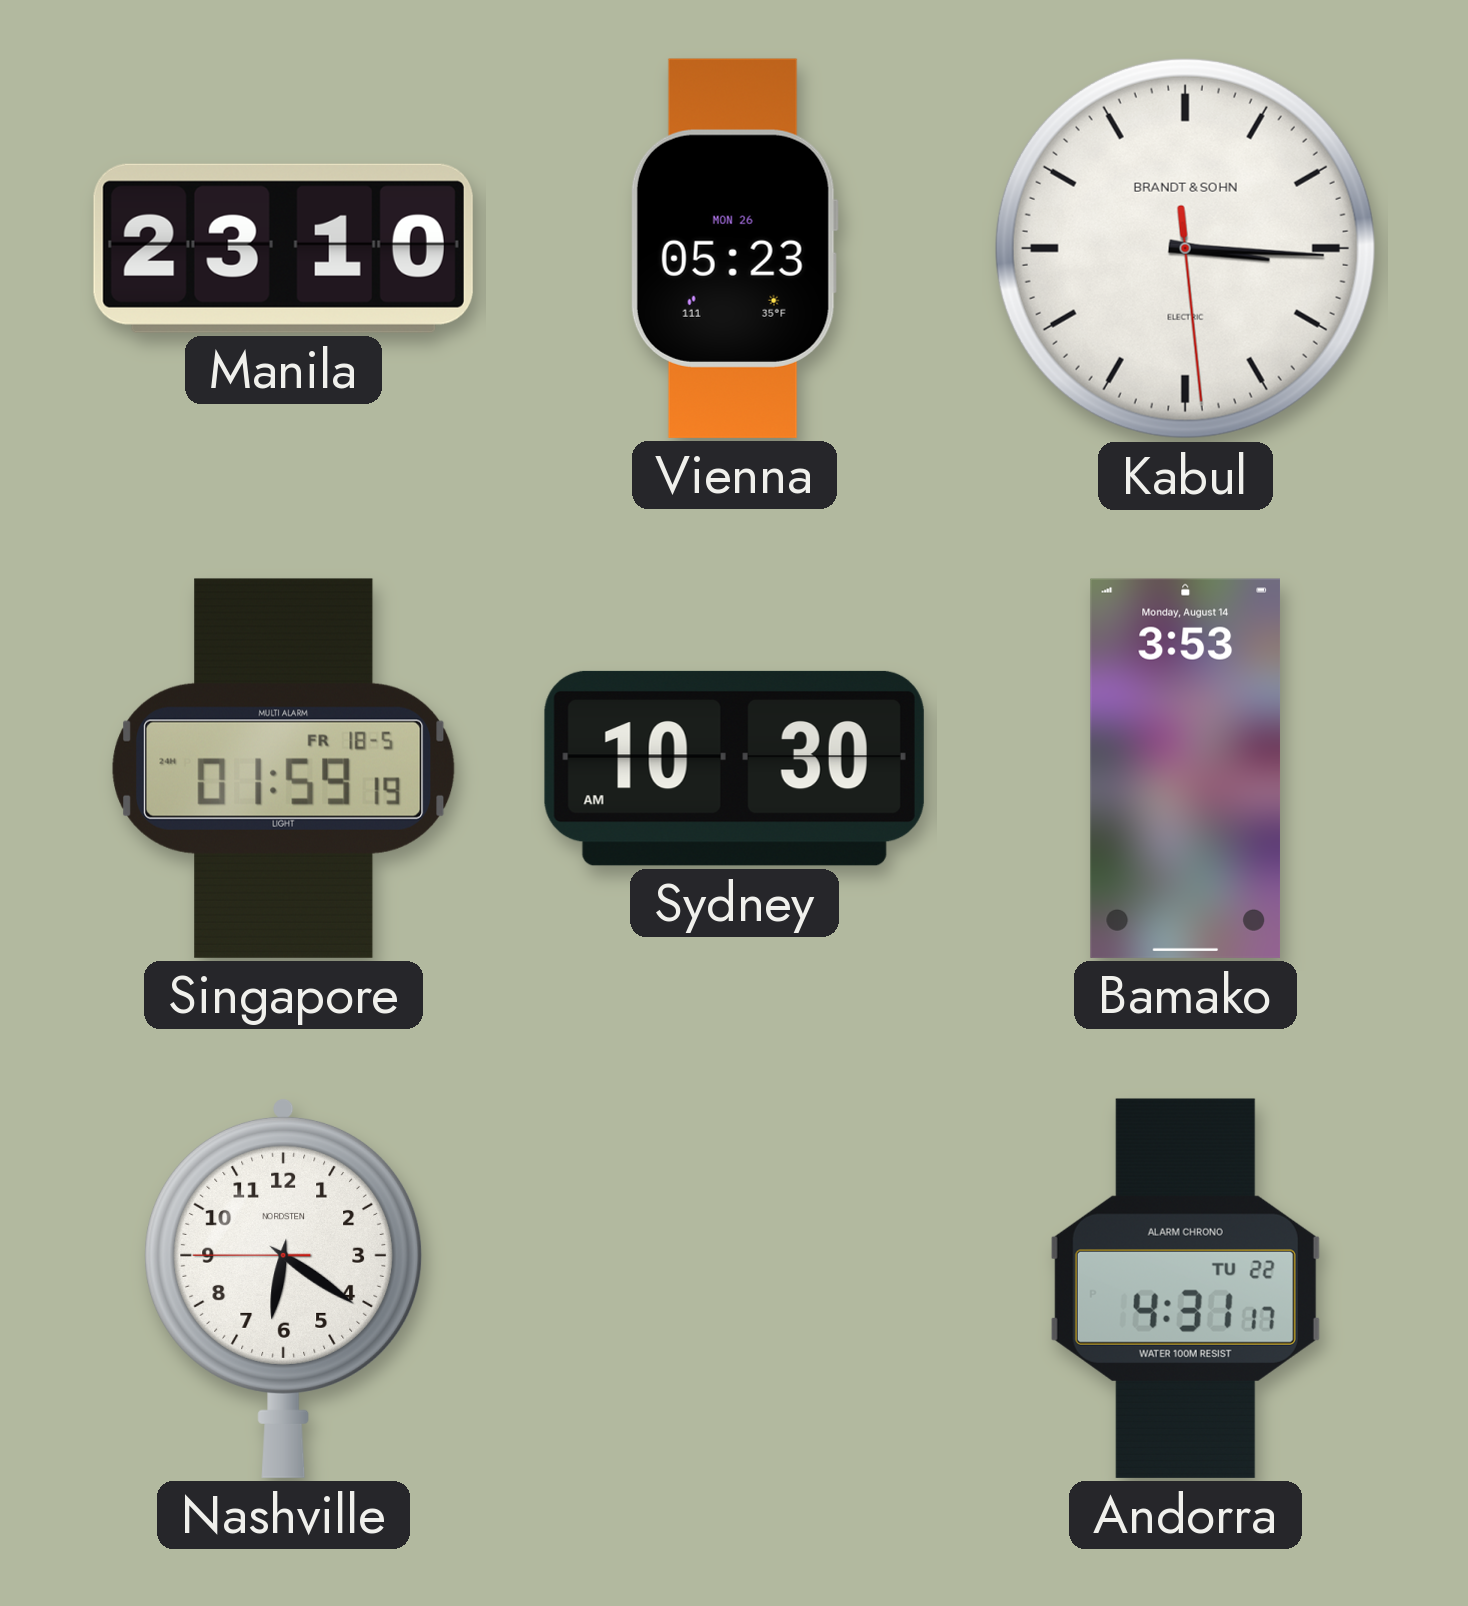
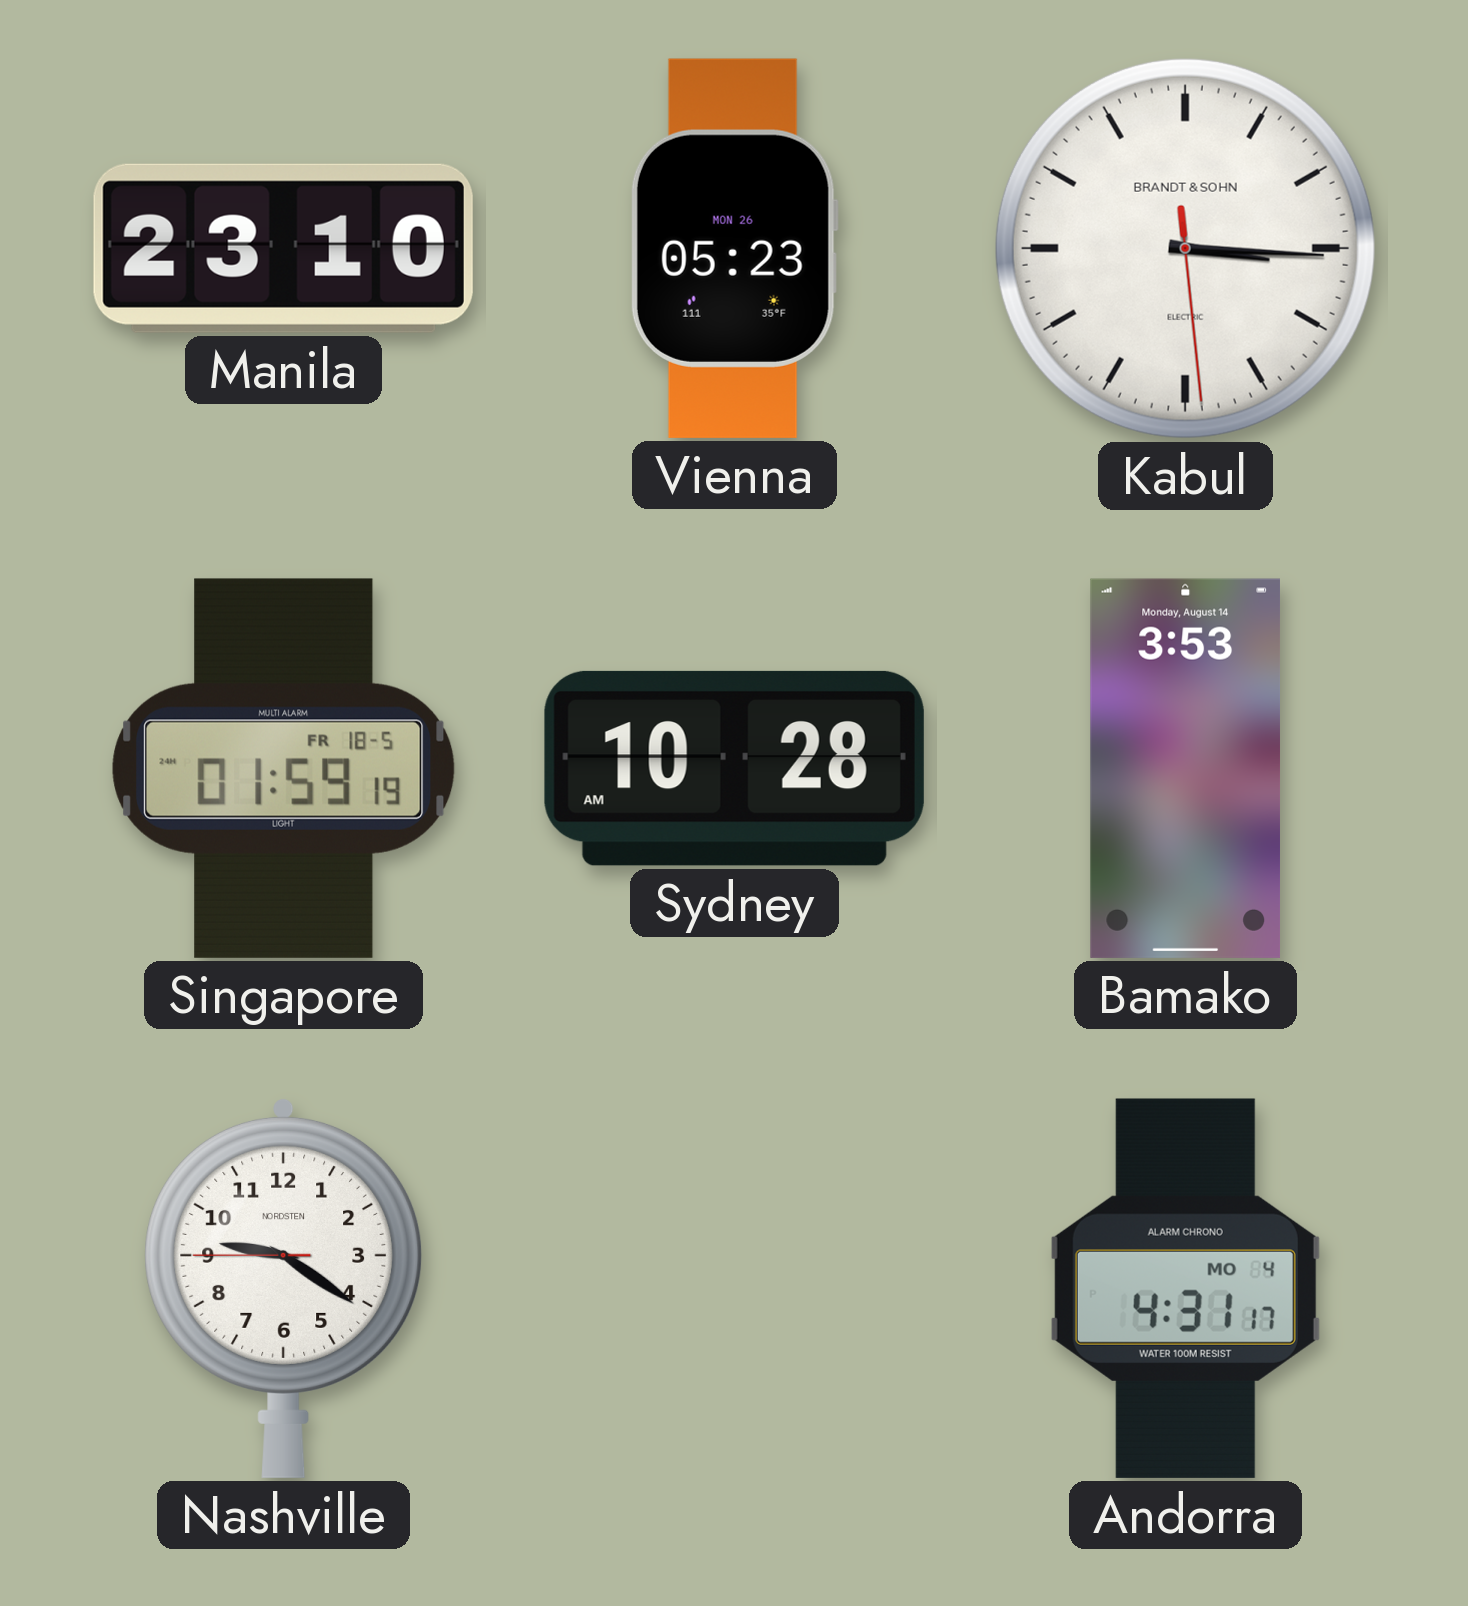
Sydney: 10:30 -> 10:28 (734, 768)
Nashville: 6:20 -> 9:20 (284, 1288)
Andorra date: TU 22 -> MO 4 (1185, 1288)
